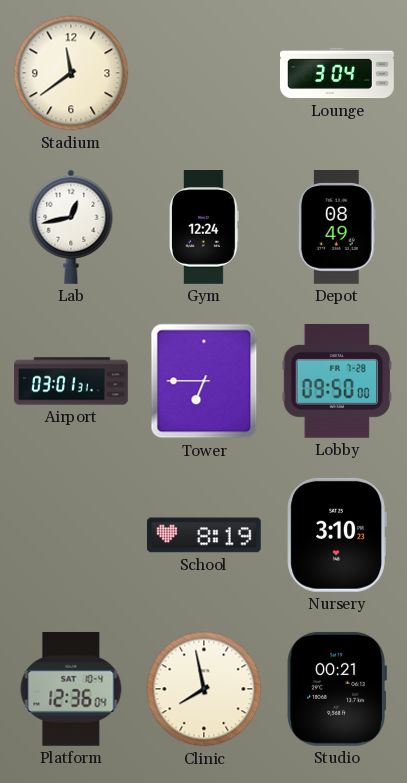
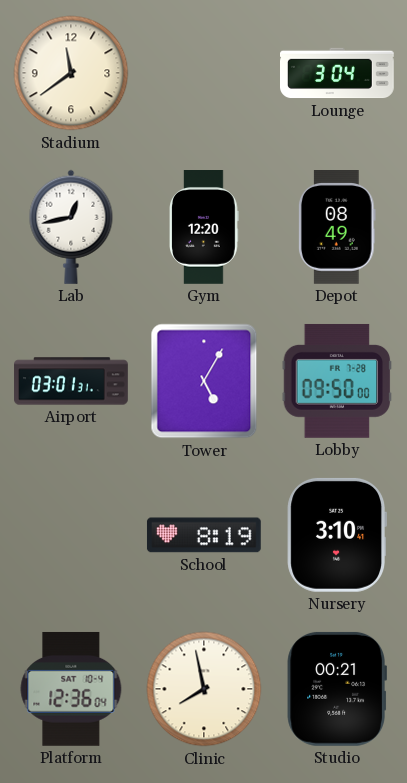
Gym: 12:24 -> 12:20 (204, 228)
Tower: 6:45 -> 5:05 (204, 381)
Nursery: 3:10:23 -> 3:10:41 (337, 535)
